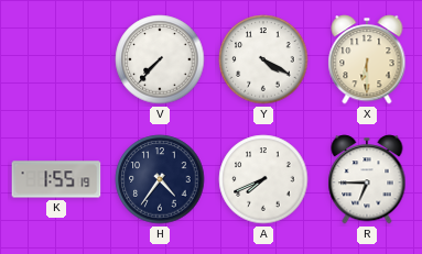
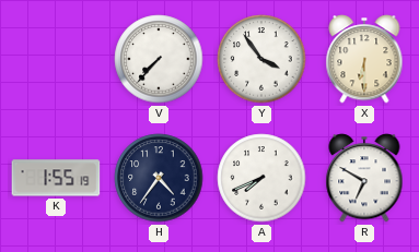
Y: 4:20 -> 3:54 (261, 59)
R: 6:45 -> 6:50 (364, 178)
